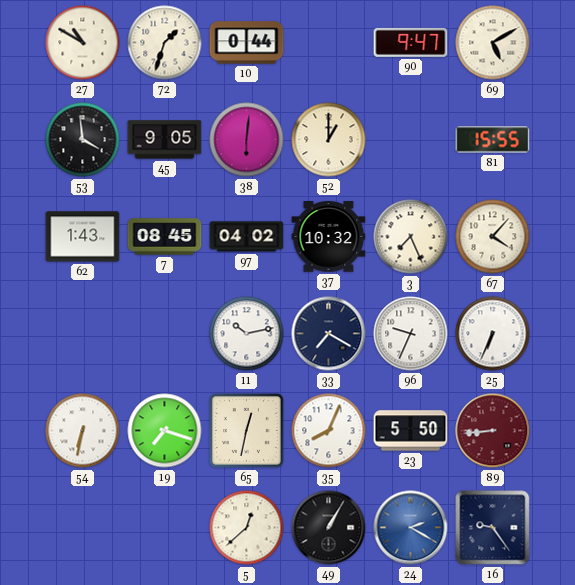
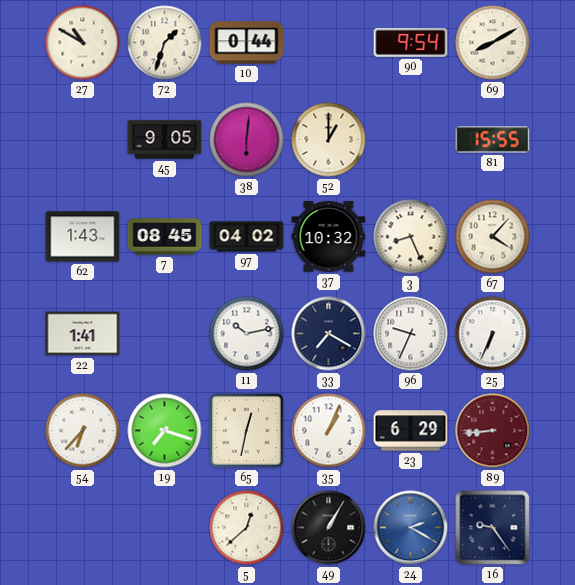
90: 9:47 -> 9:54 (411, 42)
69: 5:10 -> 8:10 (493, 43)
53: 3:59 -> none (83, 140)
3: 7:26 -> 8:26 (411, 237)
22: none -> 1:41 (83, 334)
54: 6:32 -> 6:37 (83, 431)
35: 8:04 -> 1:04 (329, 431)
23: 5:50 -> 6:29 (411, 431)
